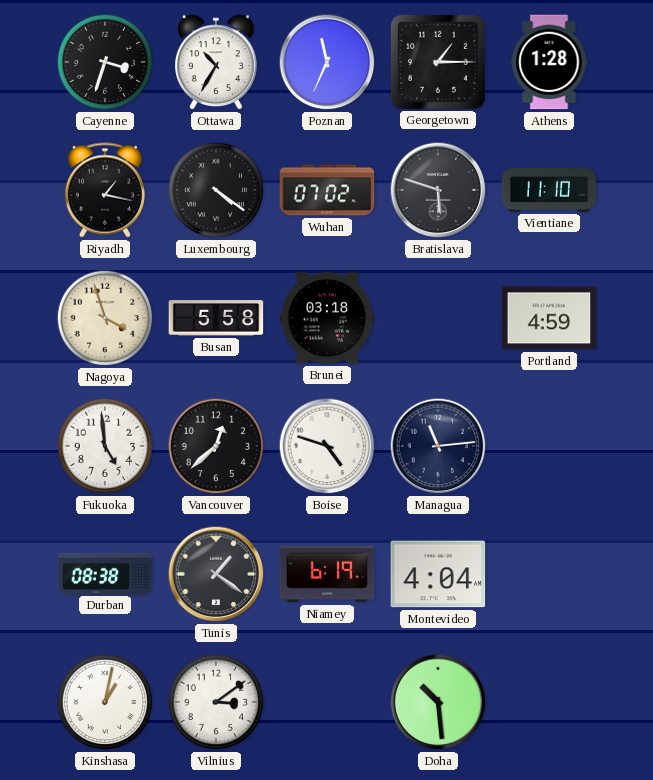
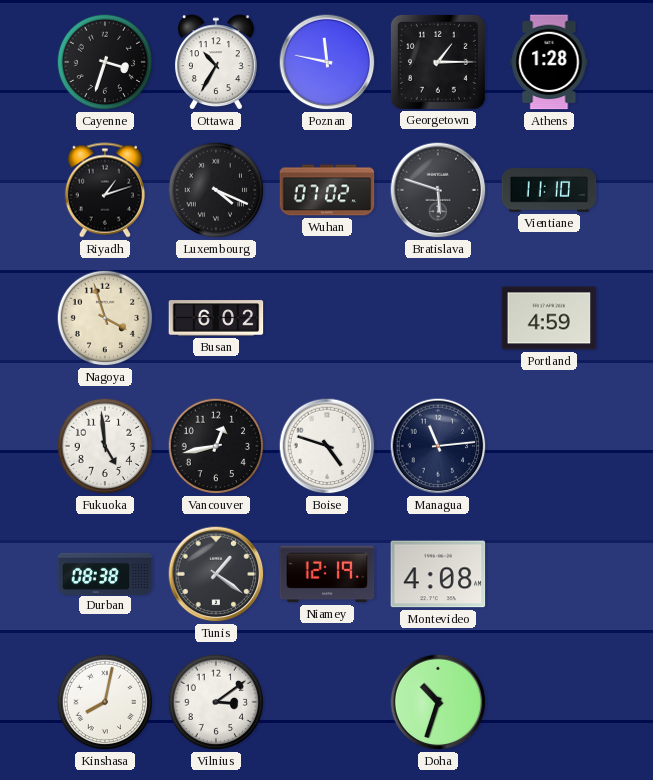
Poznan: 11:34 -> 11:47 (327, 62)
Riyadh: 1:17 -> 1:12 (105, 190)
Luxembourg: 4:21 -> 4:19 (216, 190)
Busan: 5:58 -> 6:02 (216, 318)
Brunei: 03:18 -> none (327, 318)
Vancouver: 12:38 -> 12:43 (216, 446)
Niamey: 6:19 -> 12:19 (327, 574)
Montevideo: 4:04 -> 4:08 (438, 574)
Kinshasa: 1:02 -> 8:02 (105, 702)
Doha: 10:29 -> 10:33 (438, 702)
